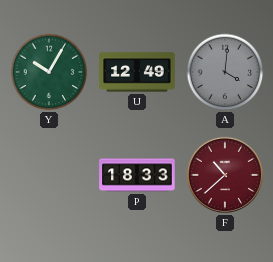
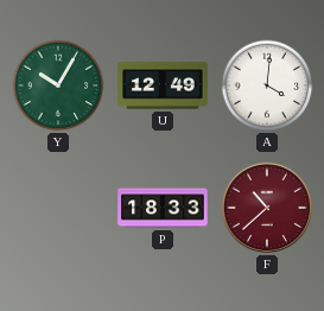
A dial: grey -> white (267, 85)
